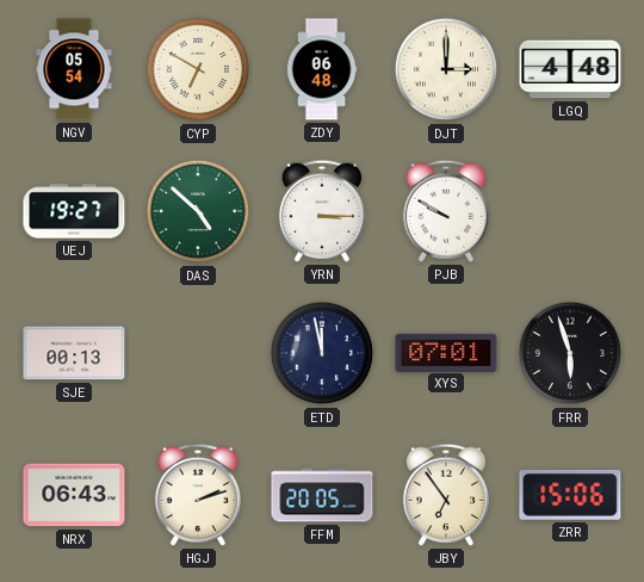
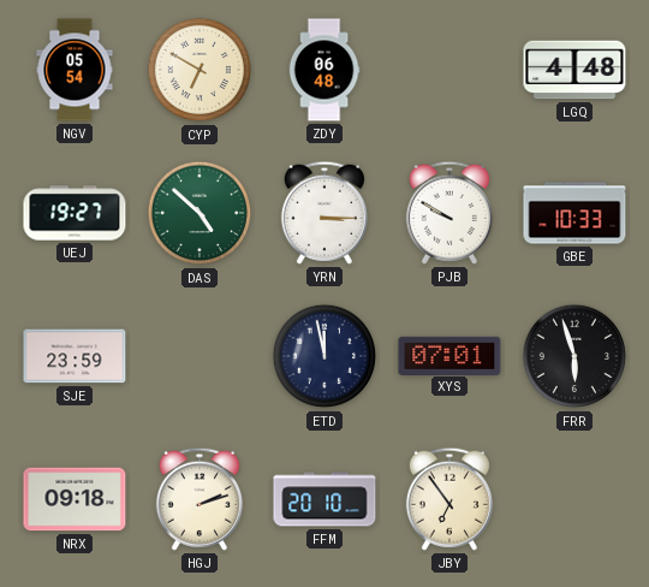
DJT: 3:00 -> none (446, 69)
GBE: none -> 10:33 (574, 213)
SJE: 00:13 -> 23:59 (75, 356)
NRX: 06:43 -> 09:18 (75, 499)
FFM: 20:05 -> 20:10 (324, 499)
ZRR: 15:06 -> none (570, 495)
